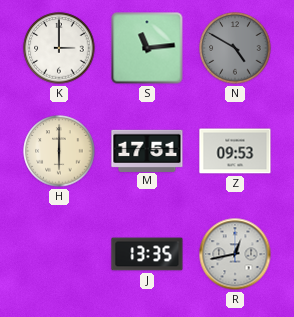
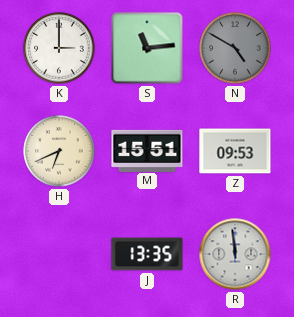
H: 6:00 -> 6:41 (59, 151)
M: 17:51 -> 15:51 (147, 150)
R: 12:43 -> 11:59 (235, 254)
